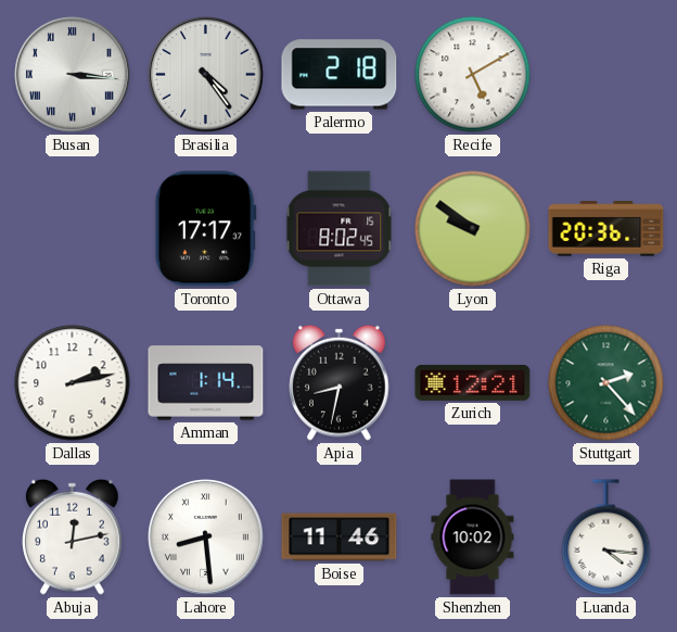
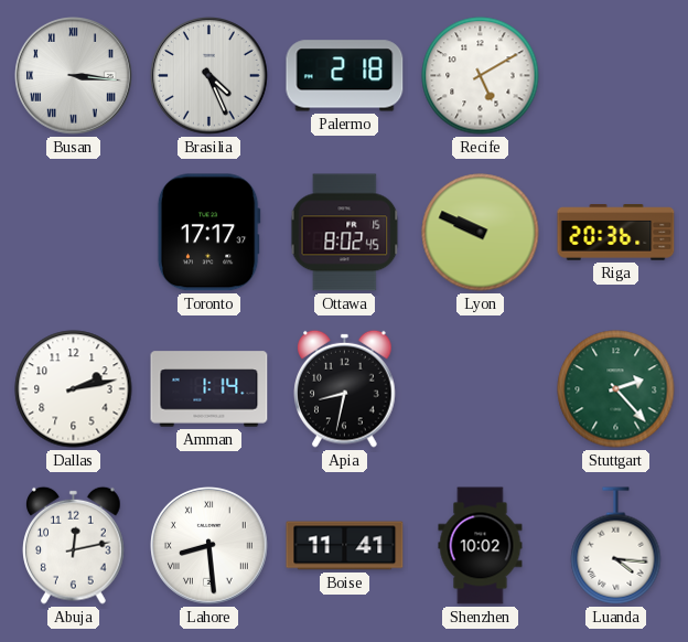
Brasilia: 4:24 -> 4:26 (209, 76)
Lyon: 9:51 -> 9:49 (481, 233)
Zurich: 12:21 -> none (473, 382)
Boise: 11:46 -> 11:41 (345, 546)
